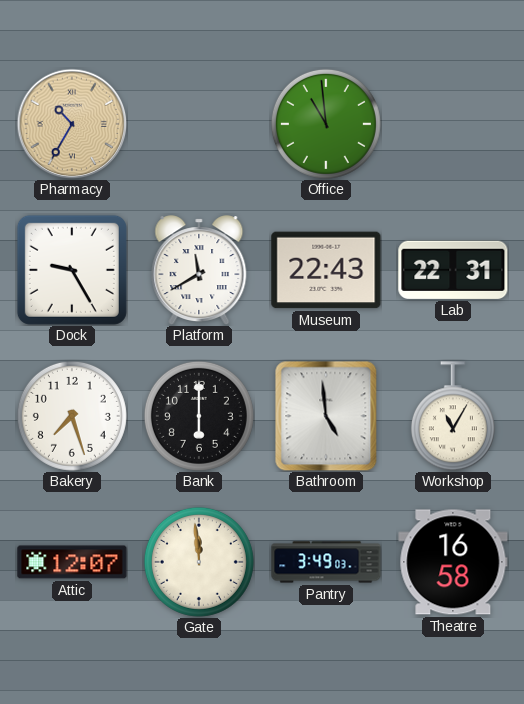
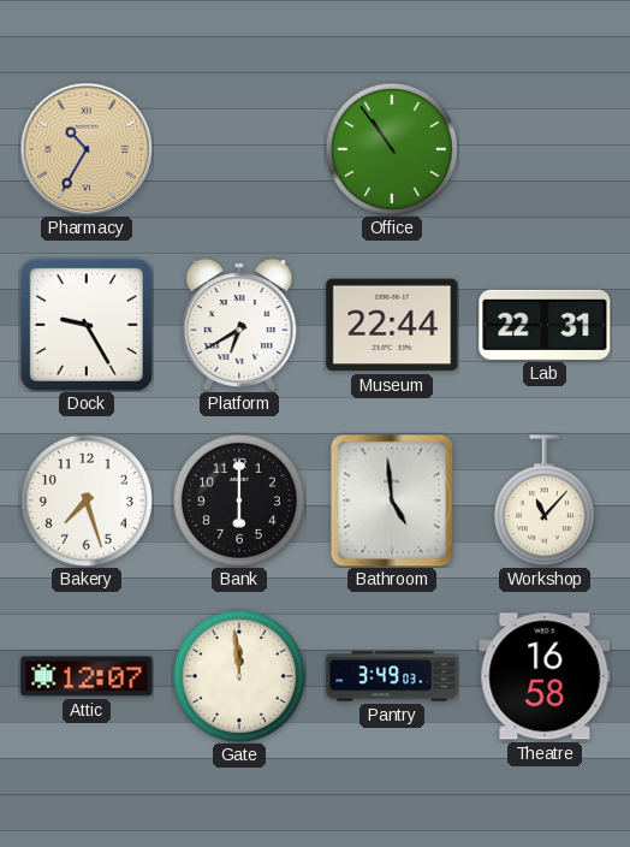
Office: 10:59 -> 10:54 (392, 149)
Platform: 11:40 -> 6:40 (239, 325)
Museum: 22:43 -> 22:44 (392, 325)
Workshop: 11:05 -> 11:07 (545, 500)
